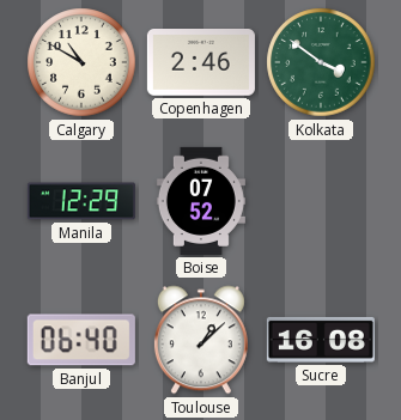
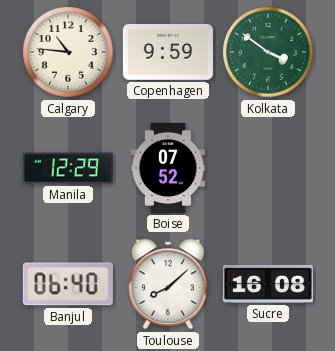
Calgary: 10:50 -> 10:46 (68, 52)
Copenhagen: 2:46 -> 9:59 (168, 53)
Toulouse: 1:08 -> 8:08 (168, 284)
